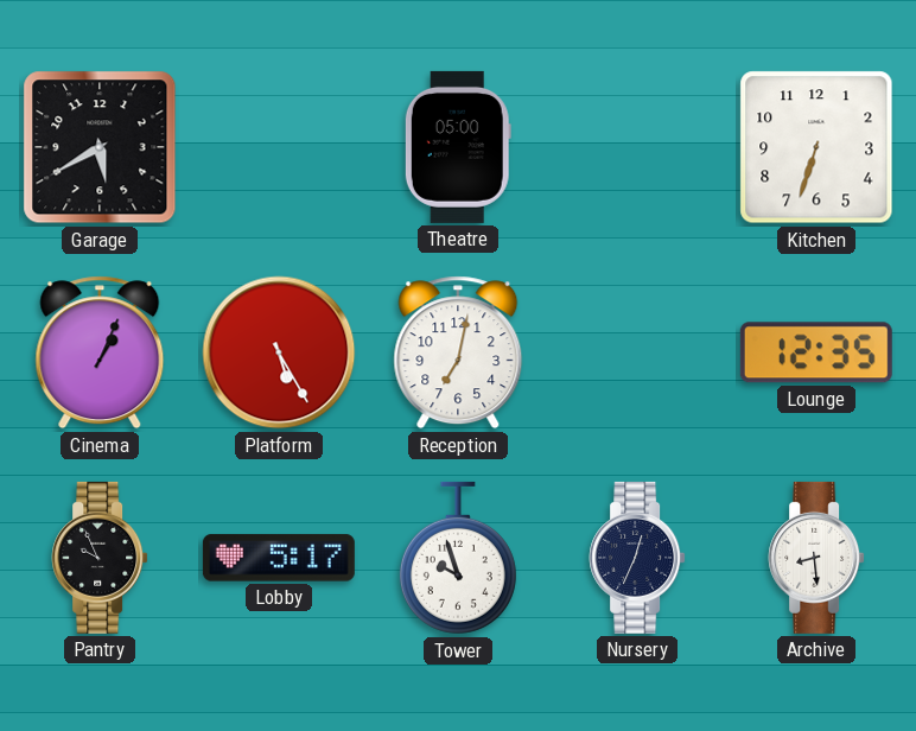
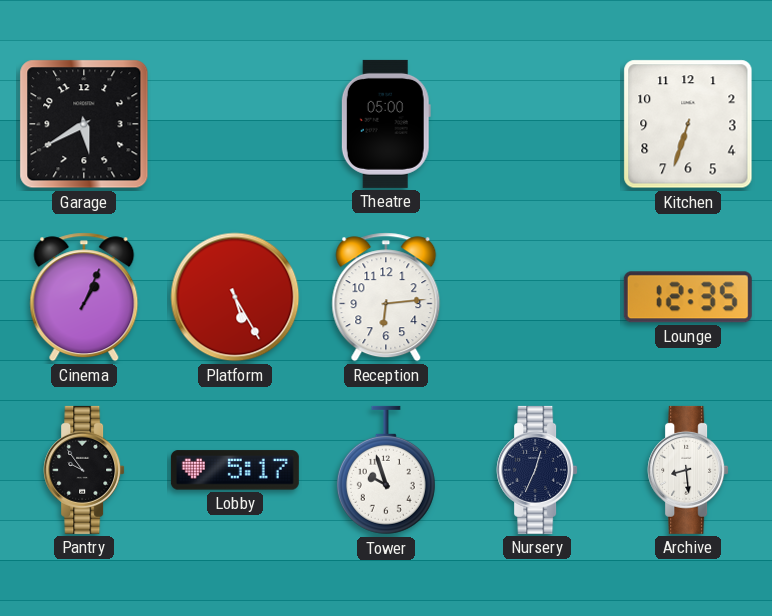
Reception: 7:02 -> 6:14 (386, 297)
Pantry: 9:56 -> 9:54 (84, 470)
